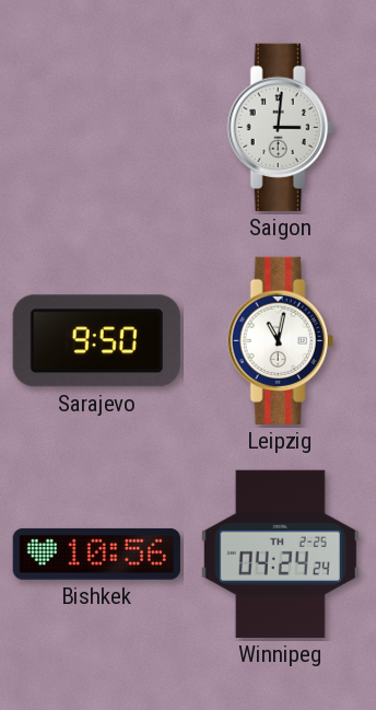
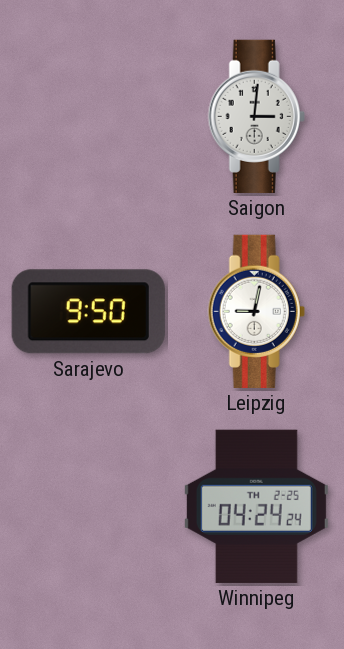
Leipzig: 11:02 -> 9:02 (256, 311)
Bishkek: 10:56 -> none (96, 554)
